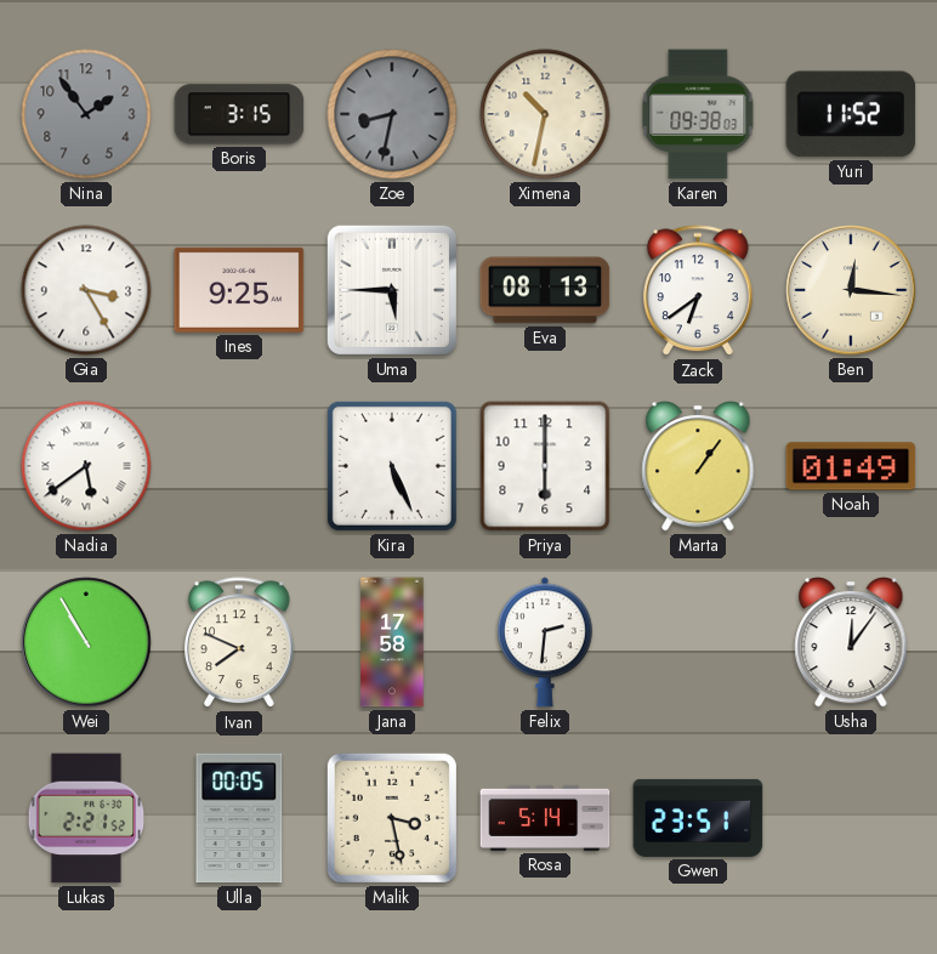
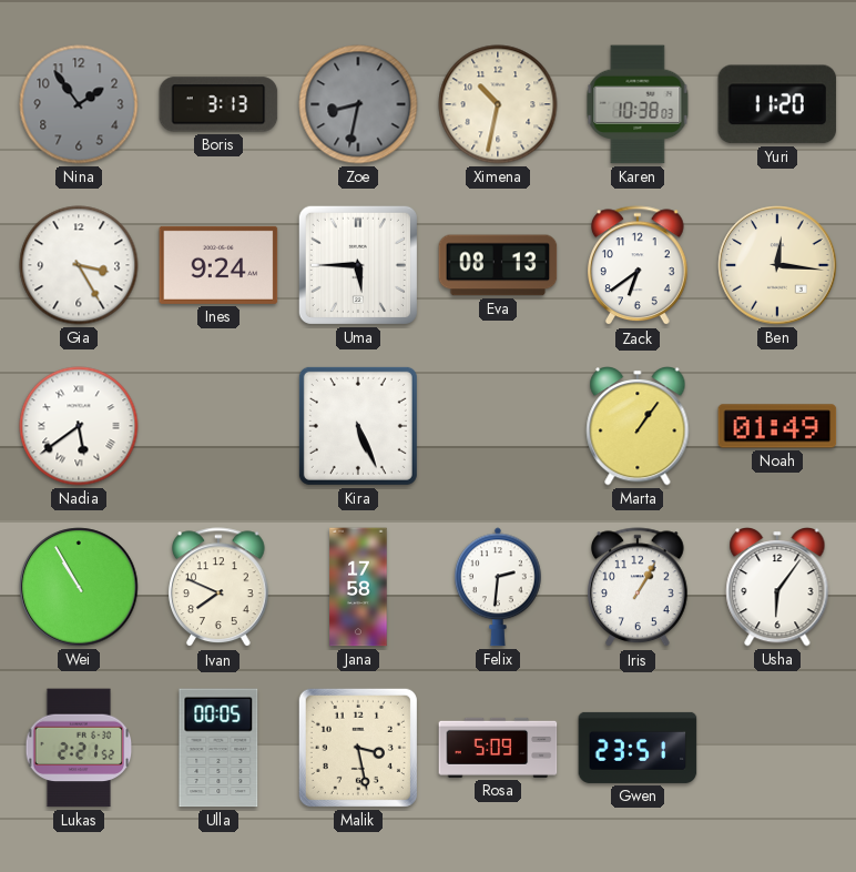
Boris: 3:15 -> 3:13 (218, 104)
Karen: 09:38 -> 10:38 (638, 104)
Yuri: 11:52 -> 11:20 (777, 104)
Ines: 9:25 -> 9:24 (218, 265)
Priya: 6:00 -> none (545, 466)
Iris: none -> 1:05 (639, 588)
Usha: 12:06 -> 6:06 (777, 587)
Rosa: 5:14 -> 5:09 (498, 748)
